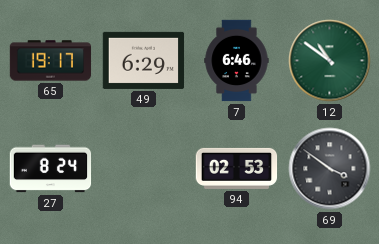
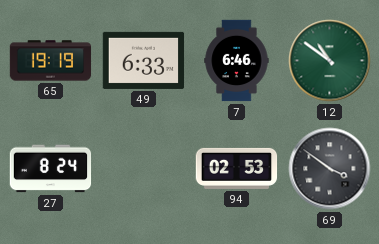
65: 19:17 -> 19:19 (51, 61)
49: 6:29 -> 6:33 (144, 60)
